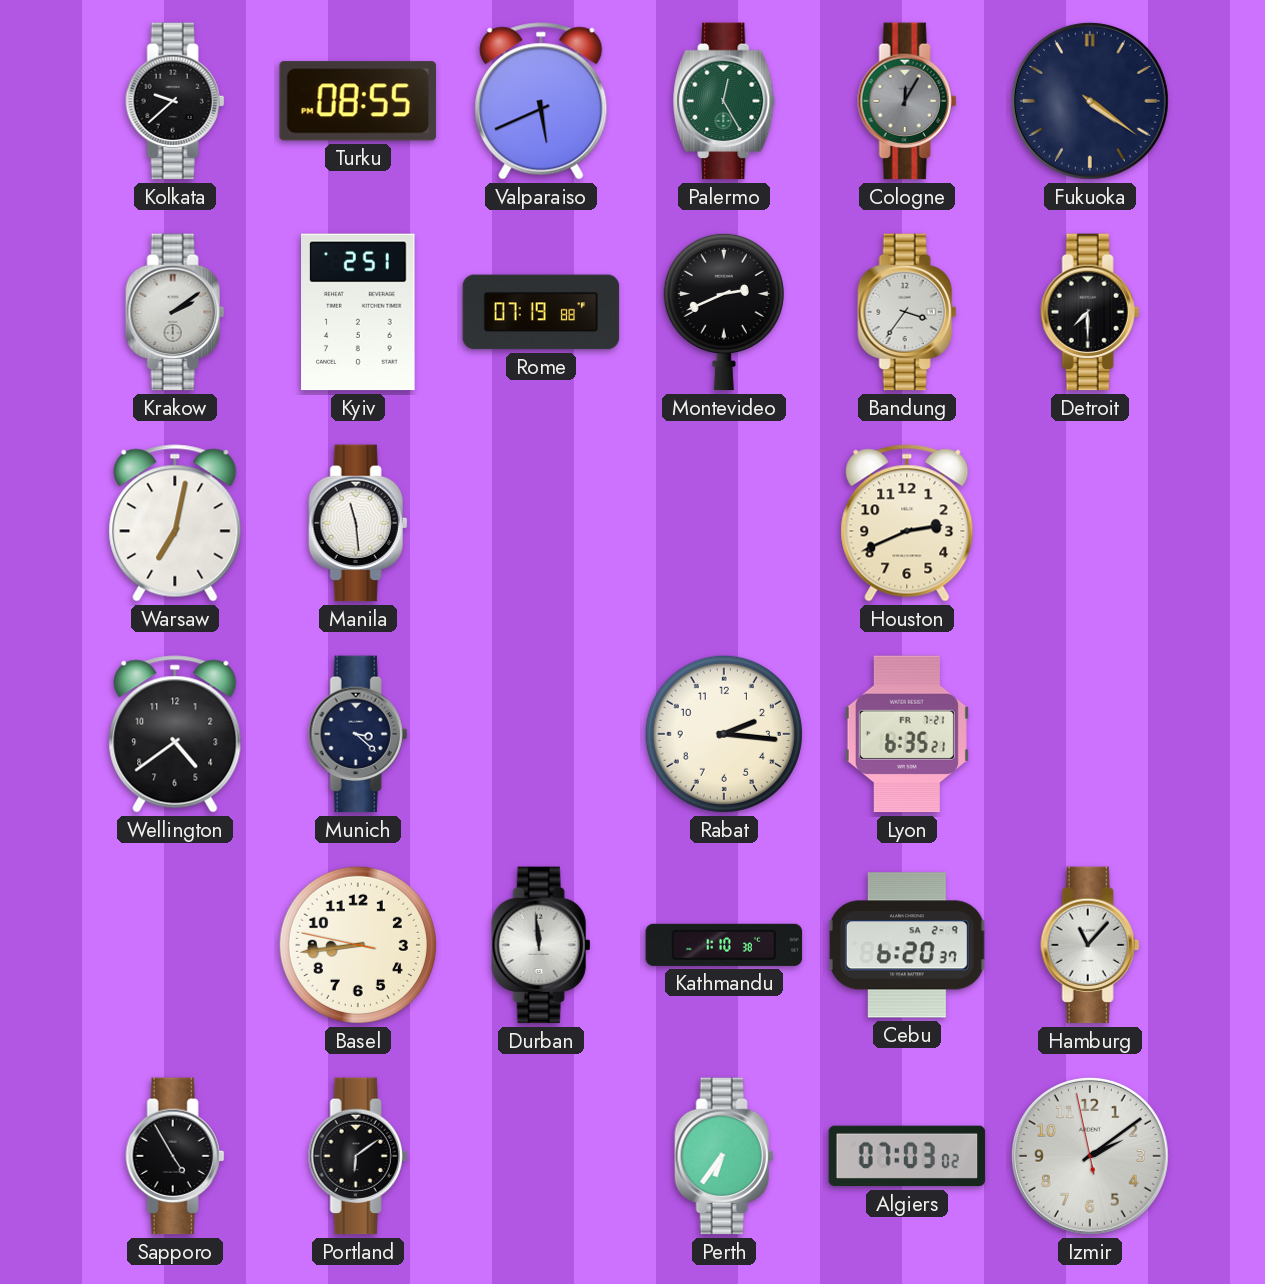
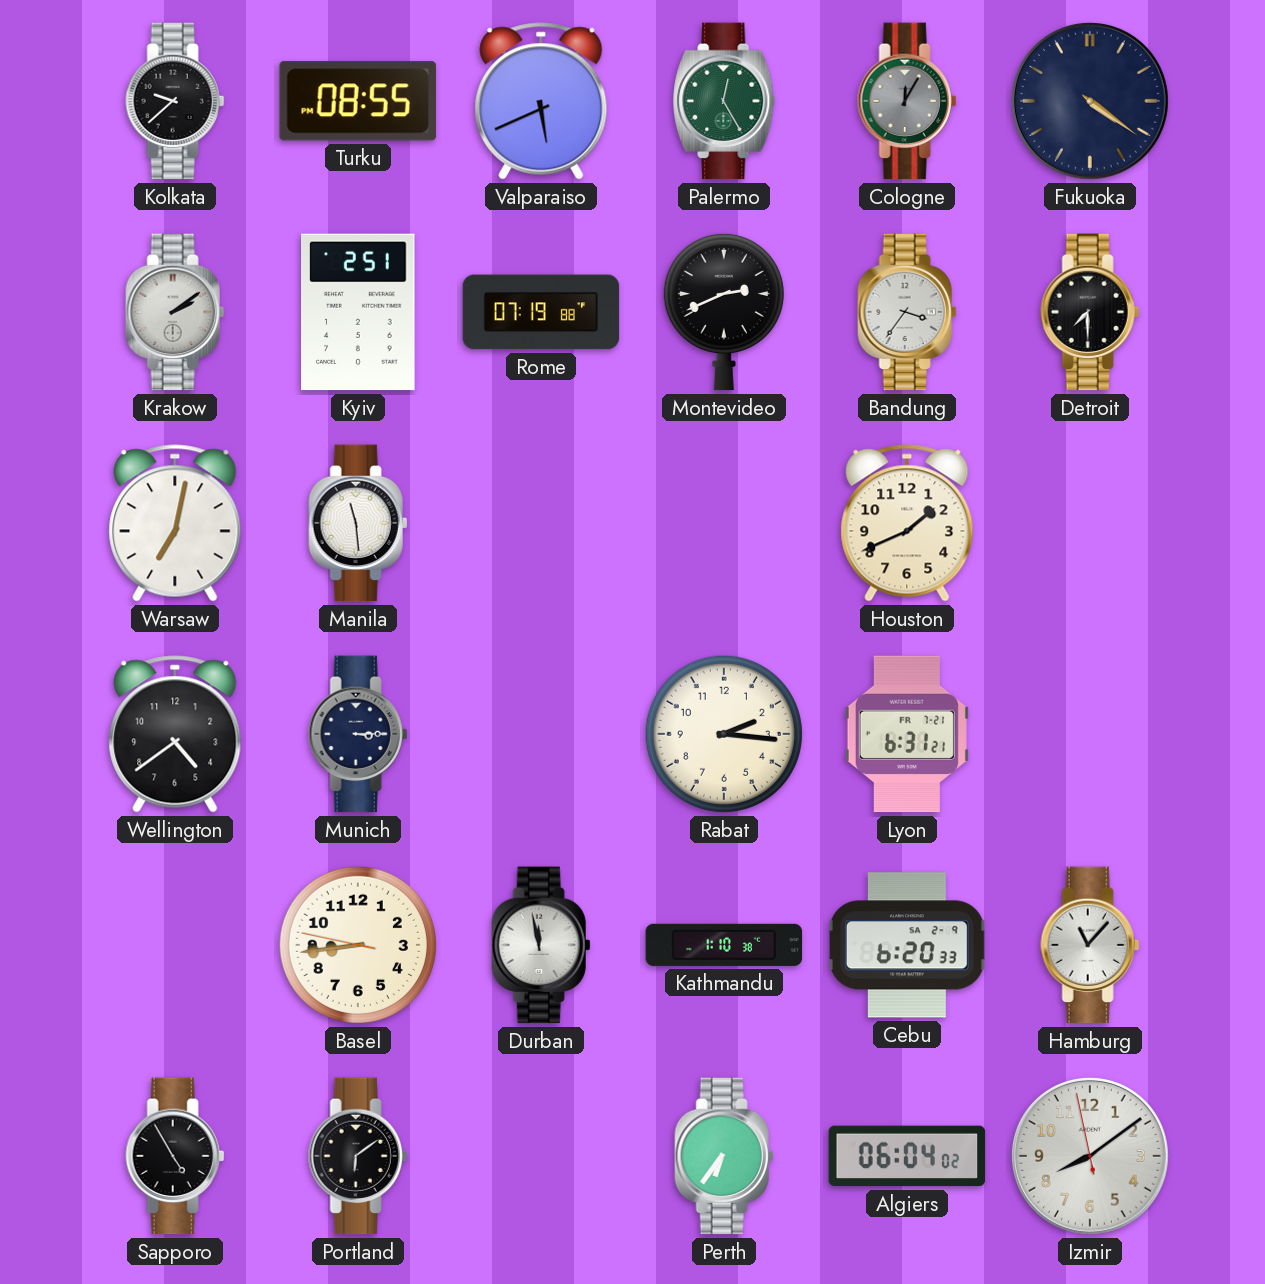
Houston: 2:41 -> 1:41 (907, 523)
Munich: 3:22 -> 3:15 (358, 734)
Lyon: 6:35 -> 6:31 (907, 734)
Durban: 11:59 -> 11:58 (541, 945)
Cebu: 6:20:37 -> 6:20:33 (907, 945)
Algiers: 07:03 -> 06:04 (907, 1156)
Izmir: 2:08 -> 8:08 (1090, 1156)
